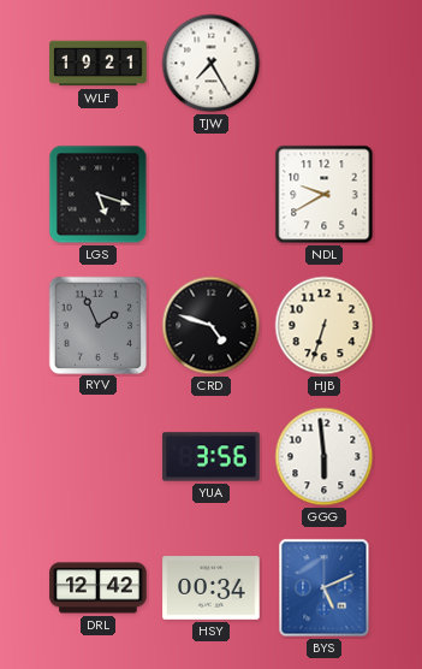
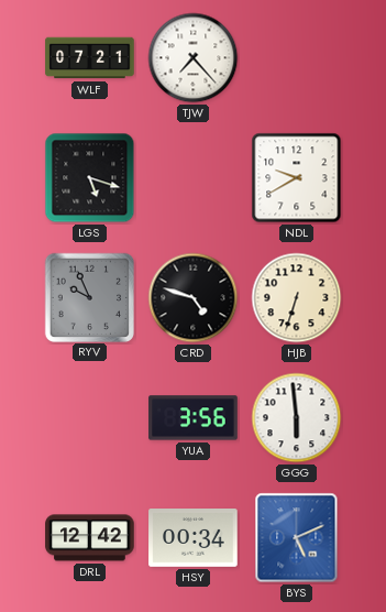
WLF: 19:21 -> 07:21 (90, 58)
TJW: 7:25 -> 7:23 (194, 58)
RYV: 1:56 -> 9:56 (89, 297)
